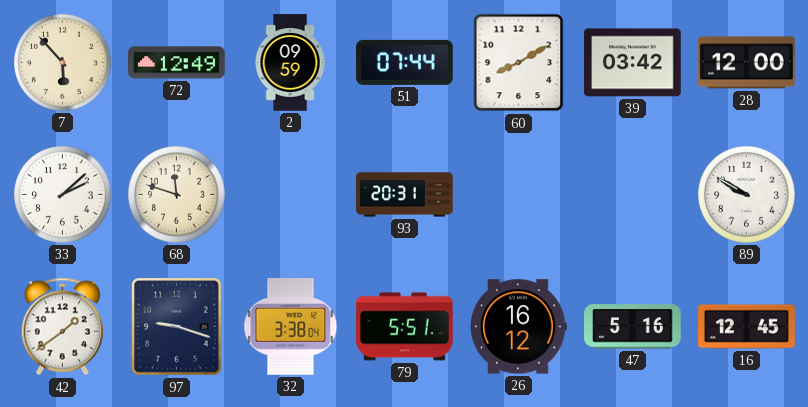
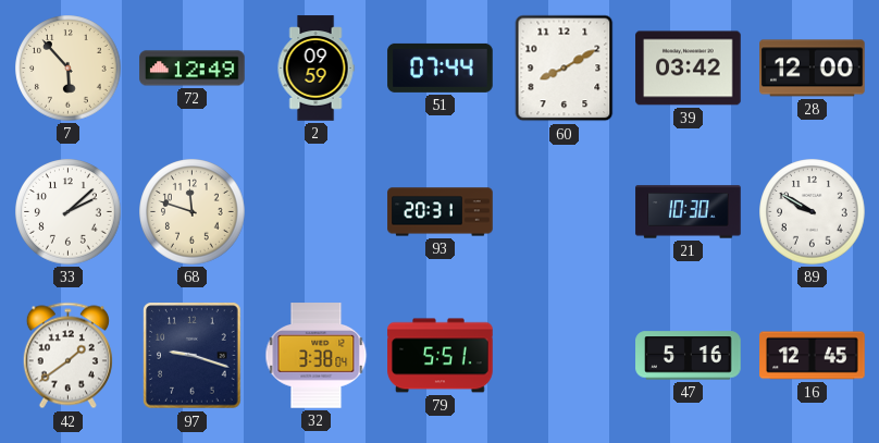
21: none -> 10:30 (689, 212)
26: 16:12 -> none (519, 327)
